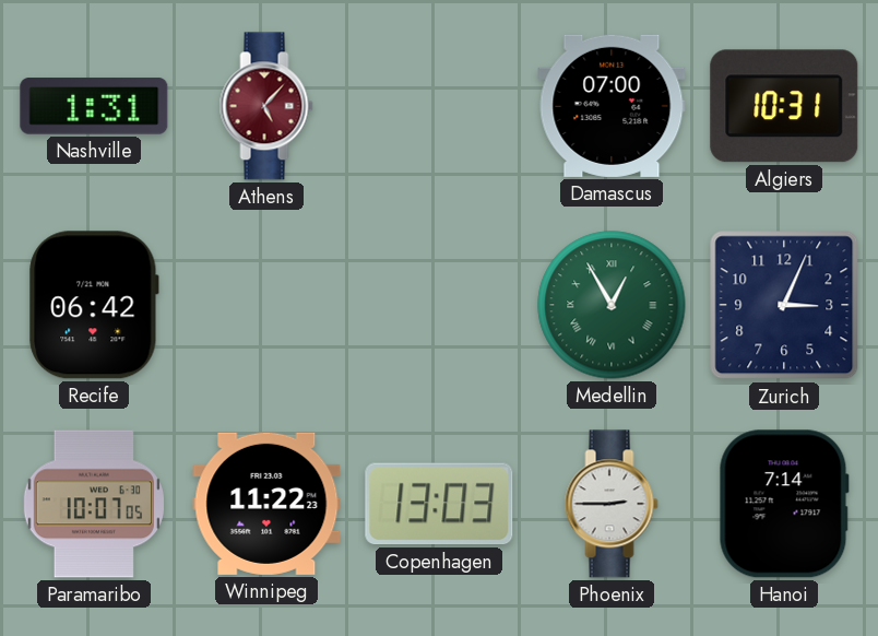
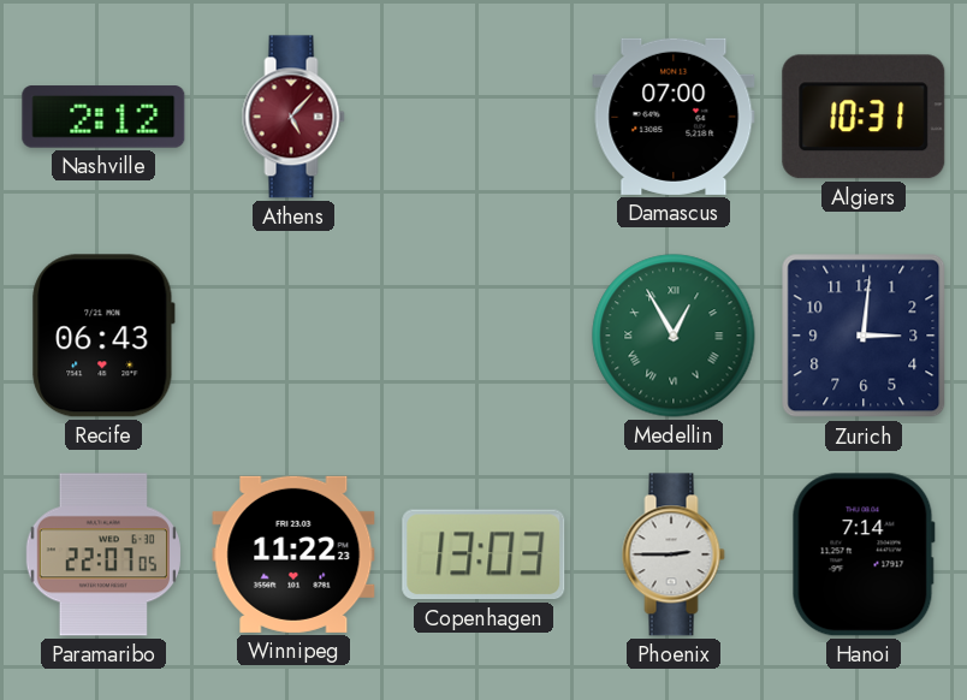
Nashville: 1:31 -> 2:12 (103, 117)
Recife: 06:42 -> 06:43 (103, 336)
Zurich: 3:04 -> 3:01 (864, 336)
Paramaribo: 10:07 -> 22:07 (103, 554)
